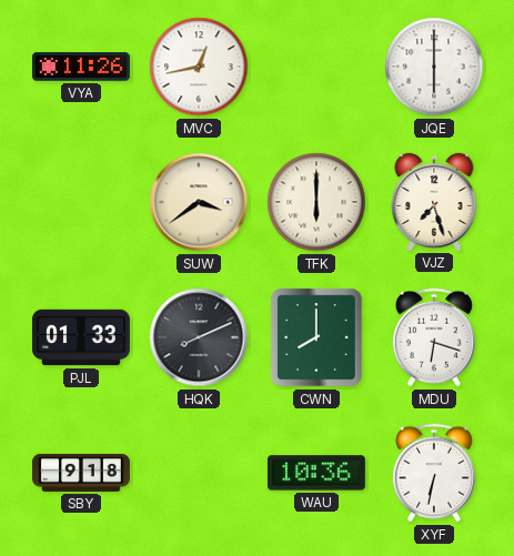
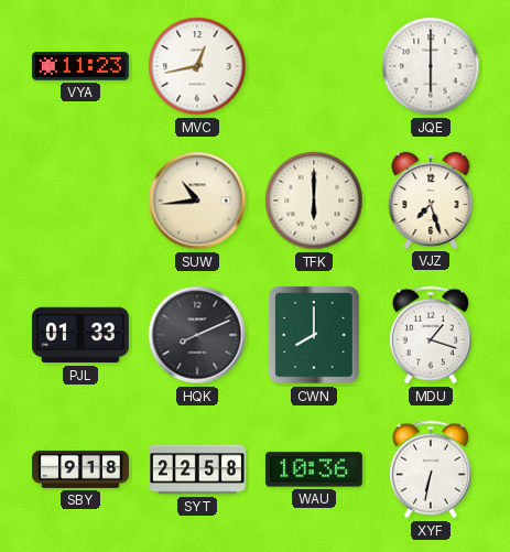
VYA: 11:26 -> 11:23 (80, 66)
SUW: 3:39 -> 10:44 (197, 201)
MDU: 6:18 -> 1:18 (431, 335)
SYT: none -> 22:58 (197, 469)
